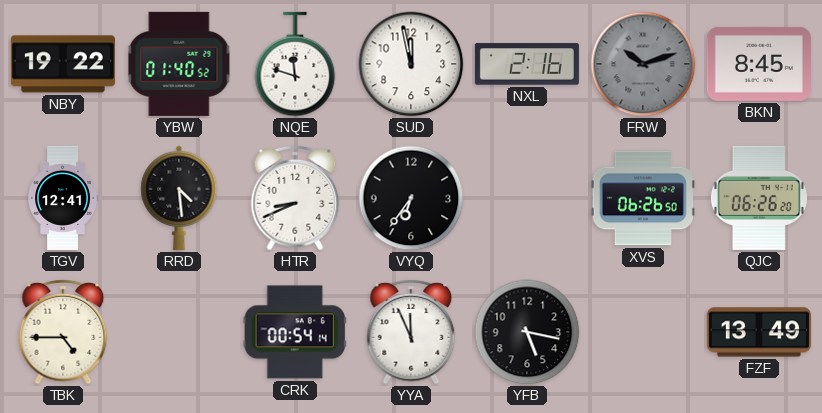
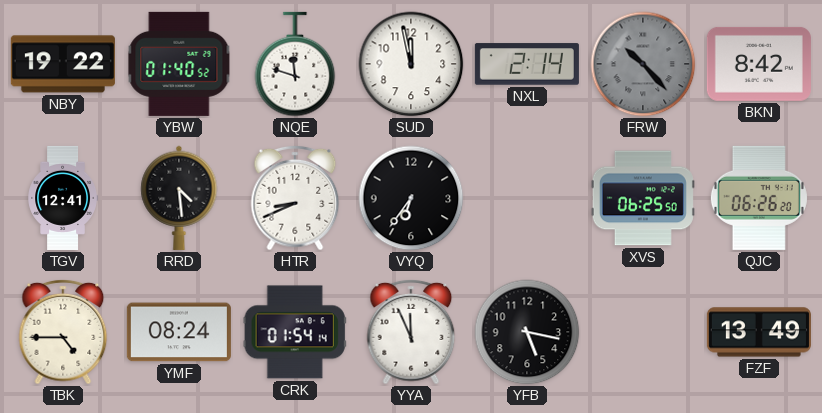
NXL: 2:16 -> 2:14 (527, 64)
FRW: 10:12 -> 10:23 (643, 64)
BKN: 8:45 -> 8:42 (759, 64)
XVS: 06:26 -> 06:25 (643, 198)
YMF: none -> 08:24 (179, 332)
CRK: 00:54 -> 01:54 (295, 332)
